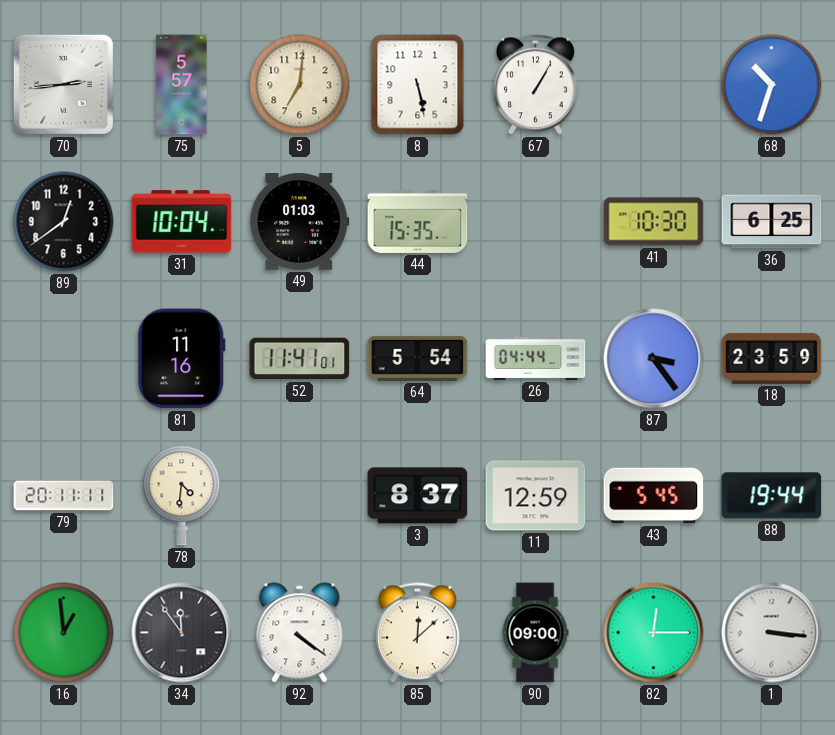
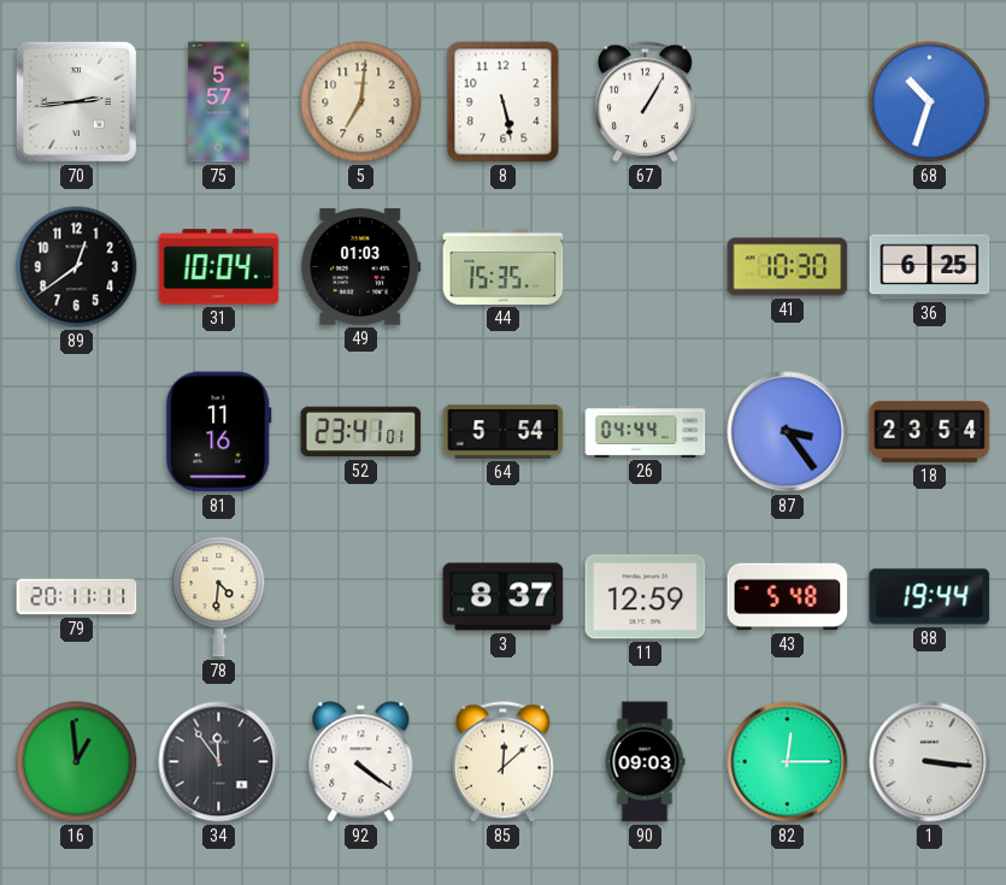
52: 11:41 -> 23:41 (361, 432)
18: 23:59 -> 23:54 (930, 431)
43: 5:45 -> 5:48 (788, 597)
90: 09:00 -> 09:03 (645, 762)
